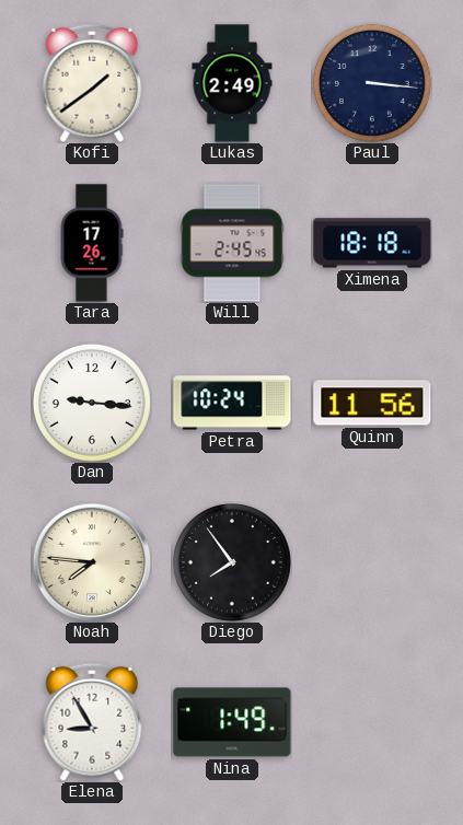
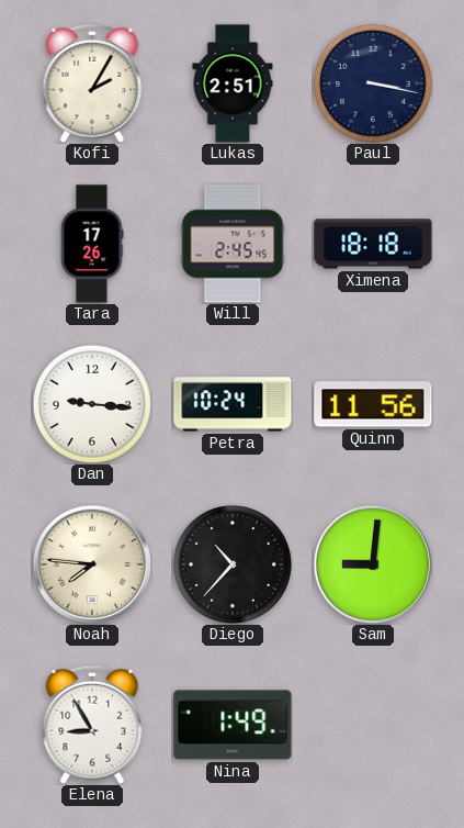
Kofi: 1:39 -> 2:05 (92, 83)
Lukas: 2:49 -> 2:51 (233, 83)
Paul: 3:16 -> 3:17 (373, 83)
Diego: 7:54 -> 10:37 (233, 564)
Sam: none -> 9:01 (372, 563)
